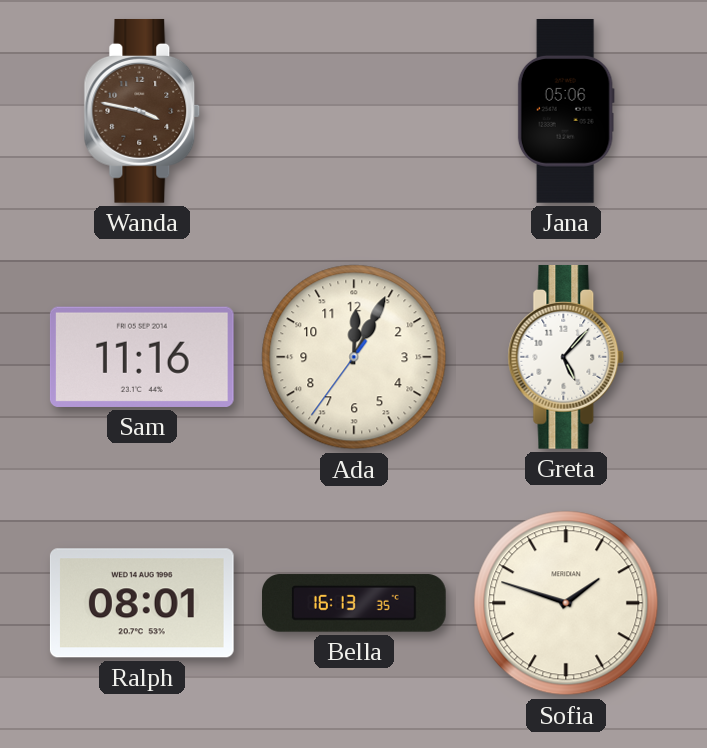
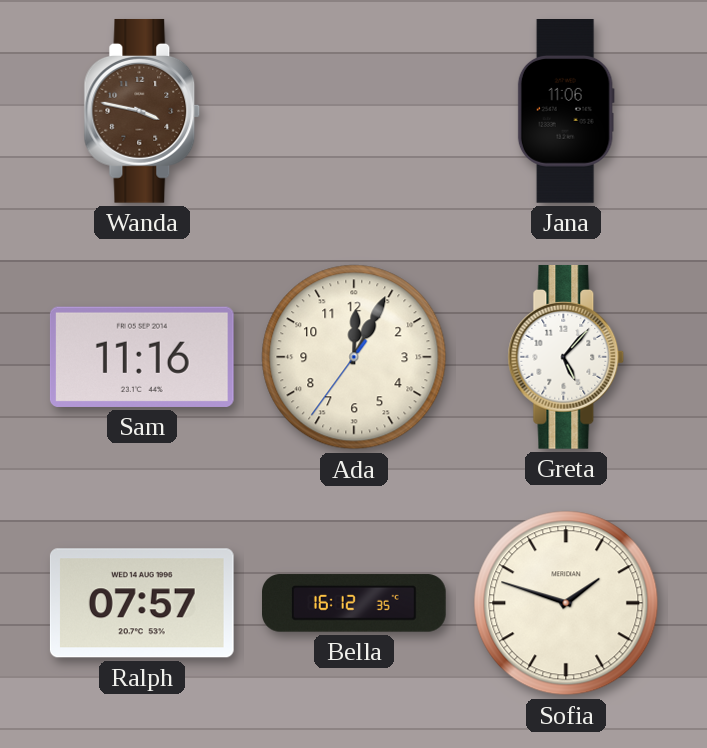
Jana: 05:06 -> 11:06 (566, 111)
Ralph: 08:01 -> 07:57 (142, 603)
Bella: 16:13 -> 16:12 (355, 603)
